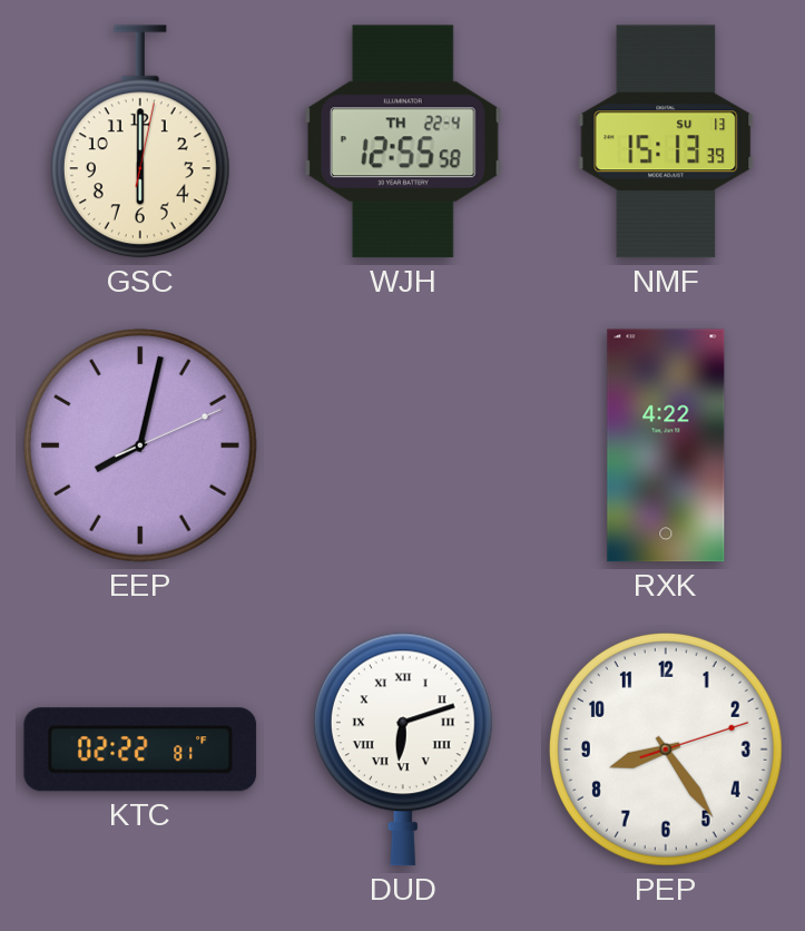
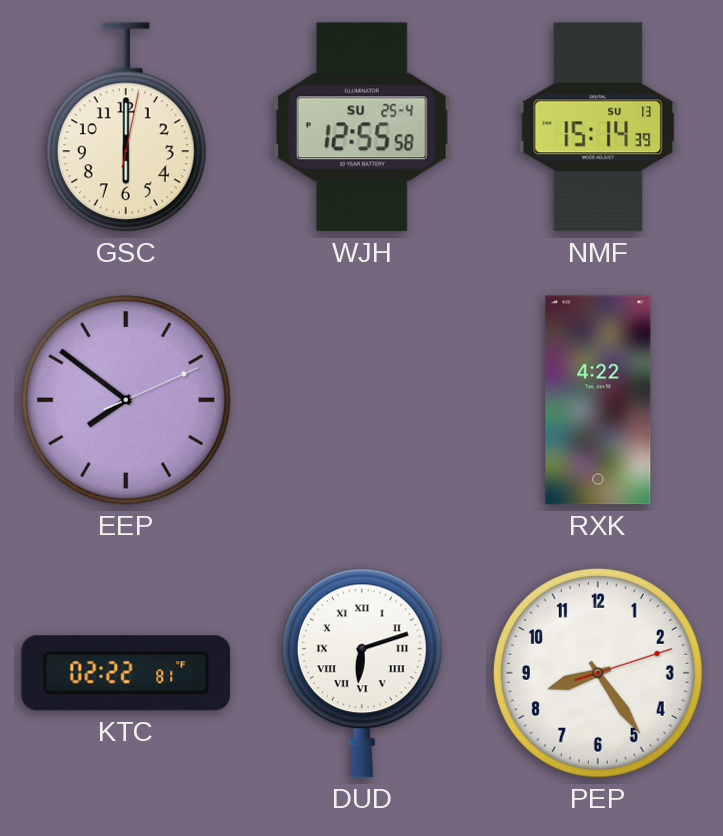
WJH date: TH 22-4 -> SU 25-4 (362, 127)
NMF: 15:13 -> 15:14 (598, 127)
EEP: 8:02 -> 7:51 (126, 400)
